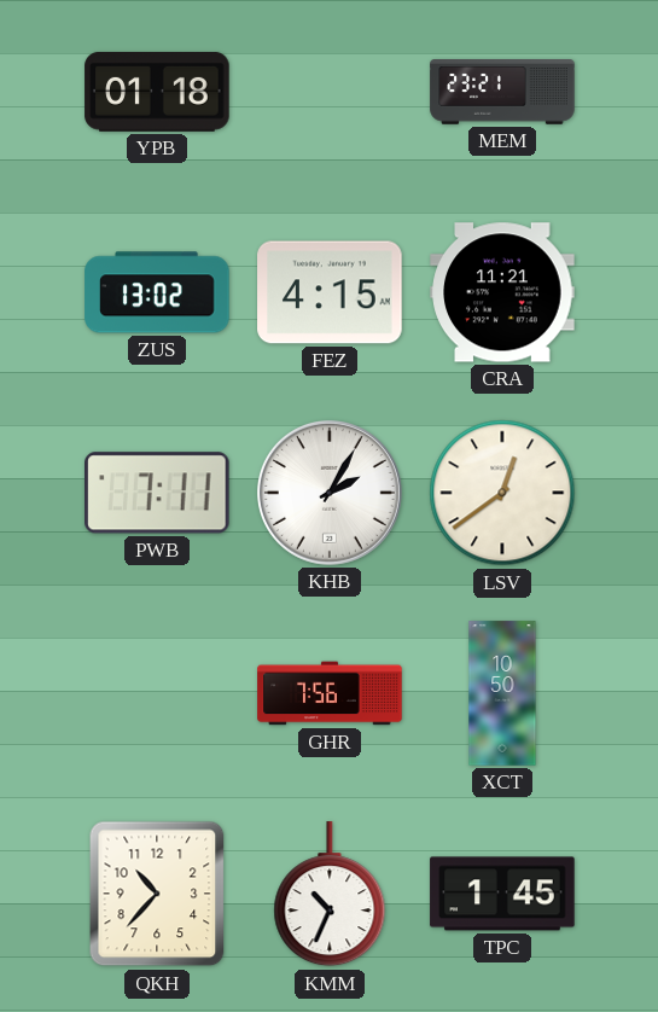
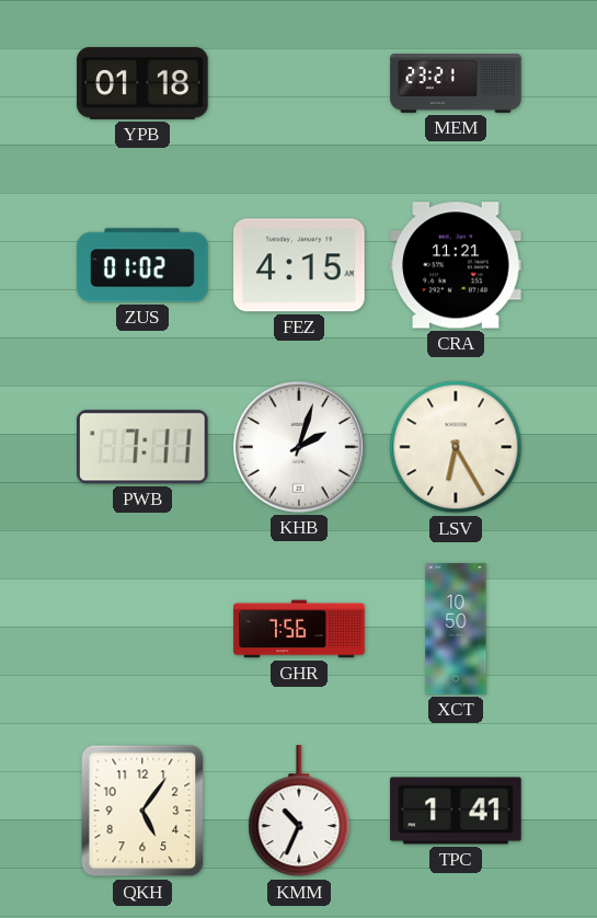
ZUS: 13:02 -> 01:02 (142, 265)
KHB: 2:05 -> 2:03 (299, 447)
LSV: 12:39 -> 6:25 (456, 447)
QKH: 10:37 -> 5:06 (142, 811)
TPC: 1:45 -> 1:41 (456, 811)
